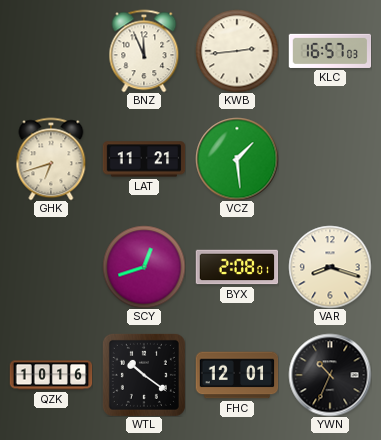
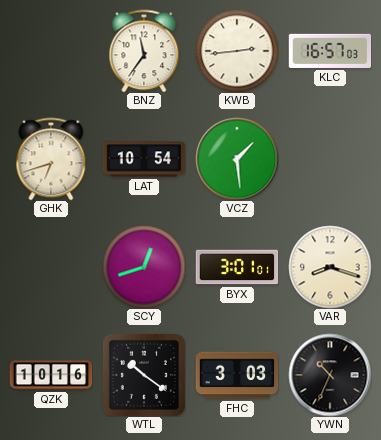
BNZ: 11:56 -> 11:36 (144, 51)
LAT: 11:21 -> 10:54 (144, 159)
BYX: 2:08 -> 3:01 (237, 267)
FHC: 12:01 -> 3:03 (237, 375)
